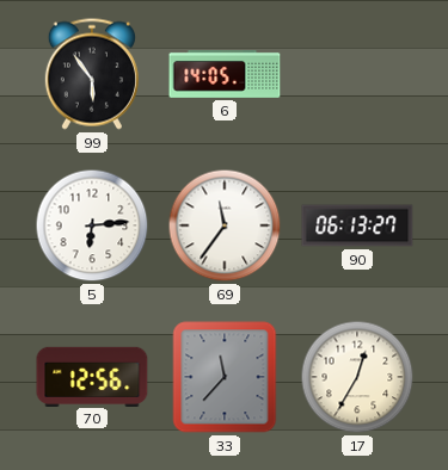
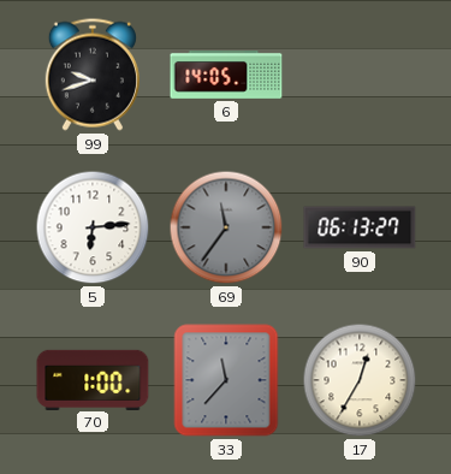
99: 5:54 -> 9:42 (93, 75)
69 dial: white -> grey (226, 227)
70: 12:56 -> 1:00 (93, 379)
